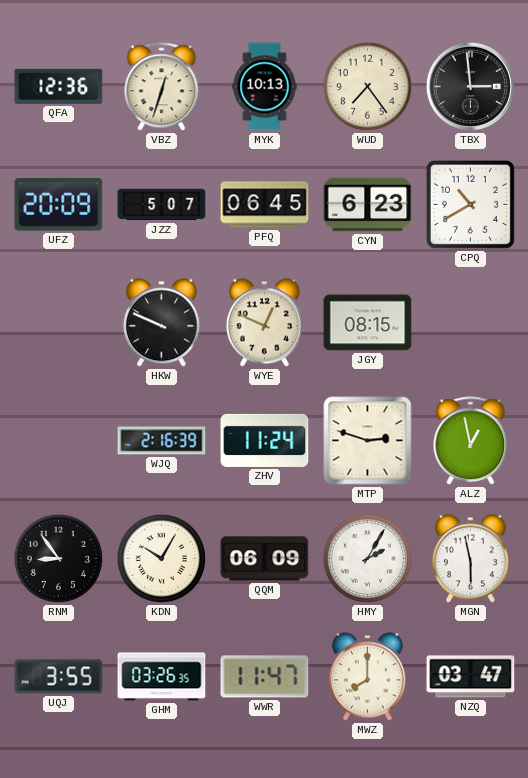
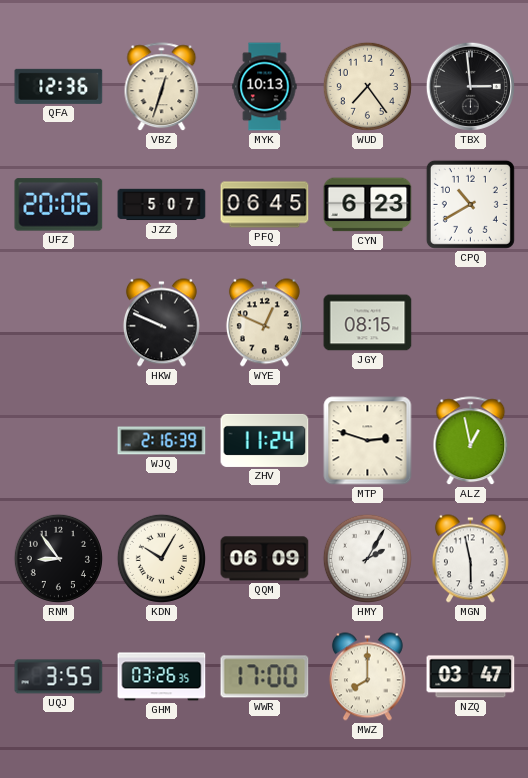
UFZ: 20:09 -> 20:06 (59, 205)
WWR: 11:47 -> 17:00 (265, 677)
